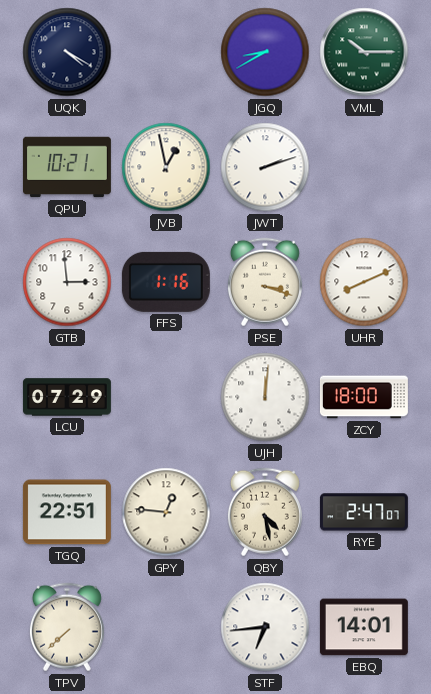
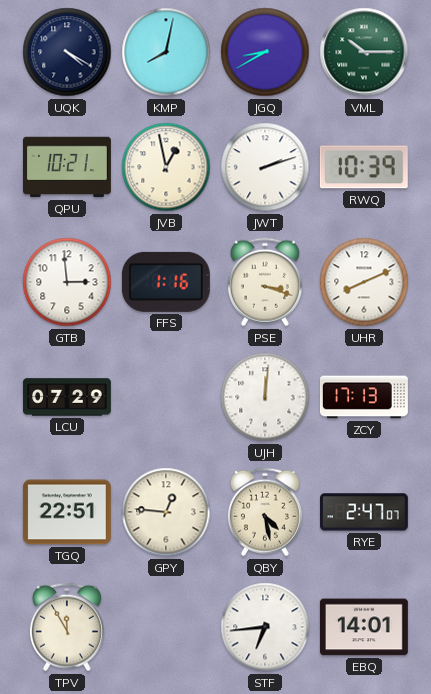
KMP: none -> 8:02 (166, 52)
RWQ: none -> 10:39 (364, 167)
ZCY: 18:00 -> 17:13 (364, 397)
TPV: 7:38 -> 11:55 (67, 627)
